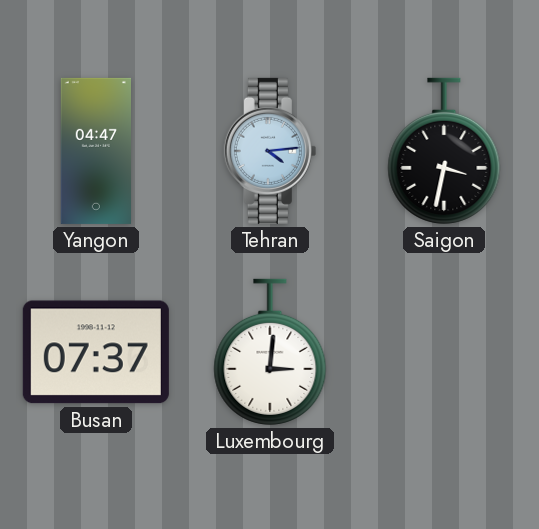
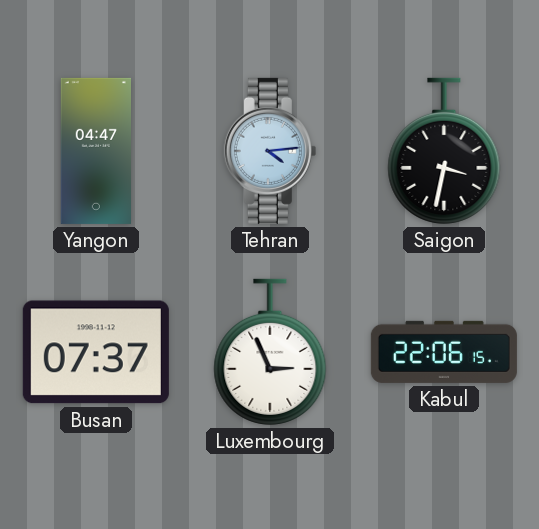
Luxembourg: 3:01 -> 2:56 (270, 352)
Kabul: none -> 22:06 (444, 352)
